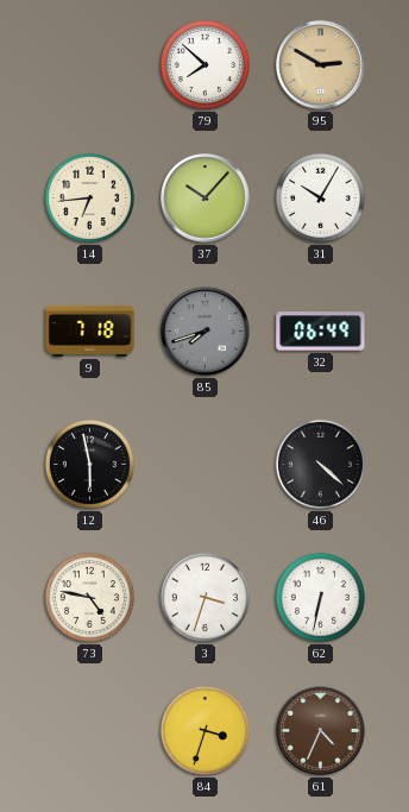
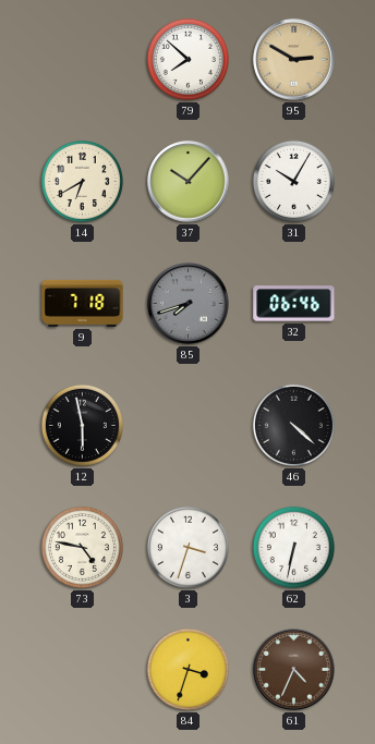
14: 6:44 -> 6:40 (82, 181)
32: 06:49 -> 06:46 (294, 304)
